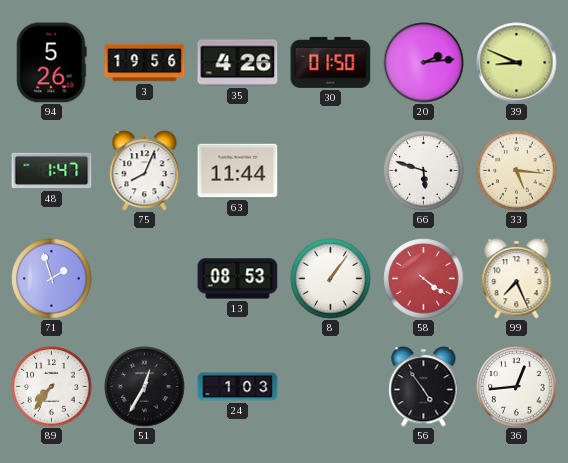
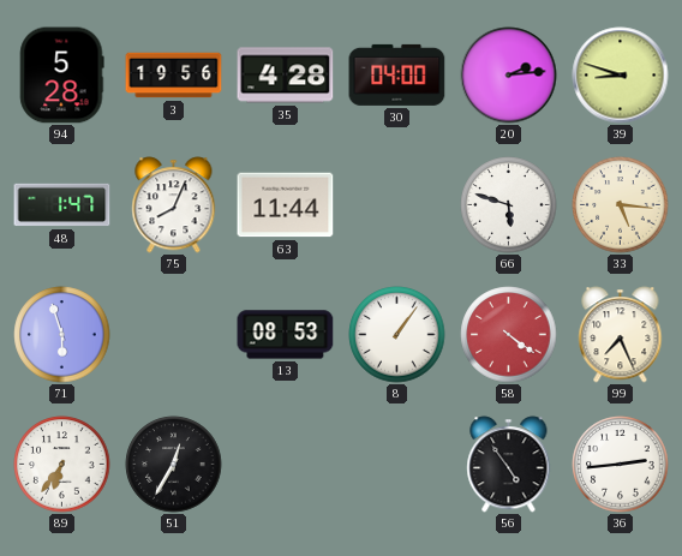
94: 5:26 -> 5:28 (62, 76)
35: 4:26 -> 4:28 (286, 76)
30: 01:50 -> 04:00 (397, 74)
39: 8:49 -> 8:48 (621, 76)
71: 1:57 -> 5:57 (62, 335)
89: 7:36 -> 6:36 (62, 465)
24: 1:03 -> none (238, 387)
36: 12:44 -> 2:44 (621, 465)
